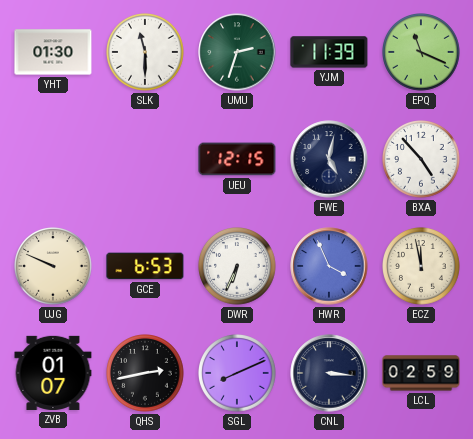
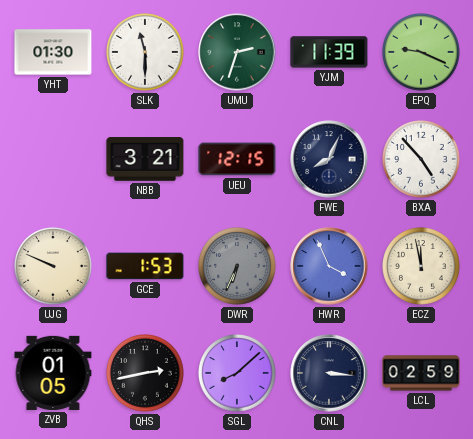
EPQ: 11:19 -> 9:19 (422, 53)
NBB: none -> 3:21 (145, 159)
FWE: 5:02 -> 8:04 (329, 159)
GCE: 6:53 -> 1:53 (145, 266)
DWR dial: white -> grey (238, 267)
ZVB: 01:07 -> 01:05 (53, 373)
SGL: 8:11 -> 8:08 (238, 374)
